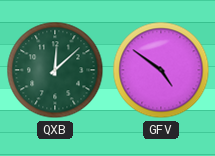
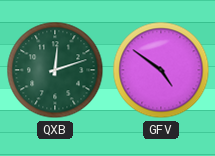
QXB: 12:08 -> 12:12 (55, 70)
